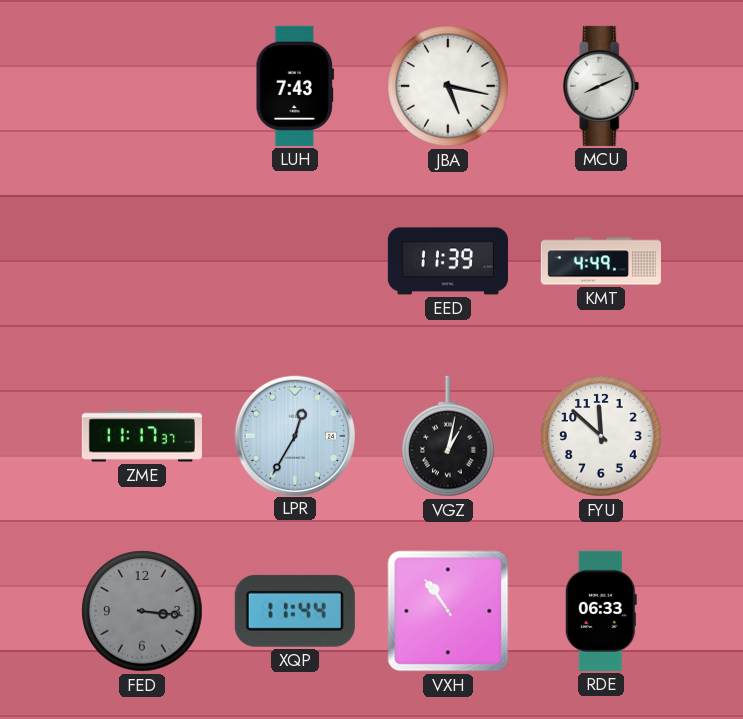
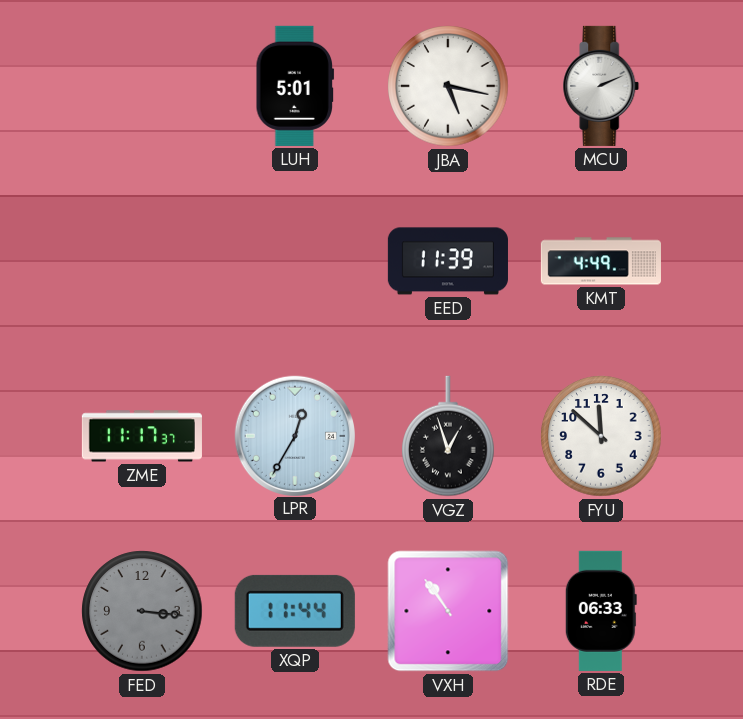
LUH: 7:43 -> 5:01 (295, 86)
MCU: 8:11 -> 2:11 (601, 86)
VGZ: 1:02 -> 12:57 (448, 436)
